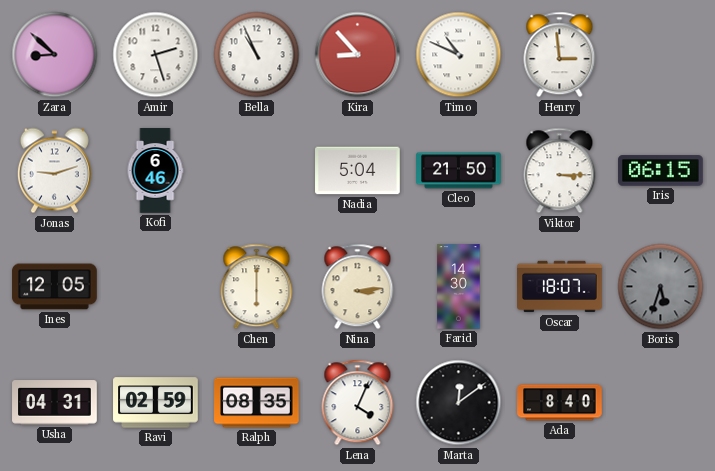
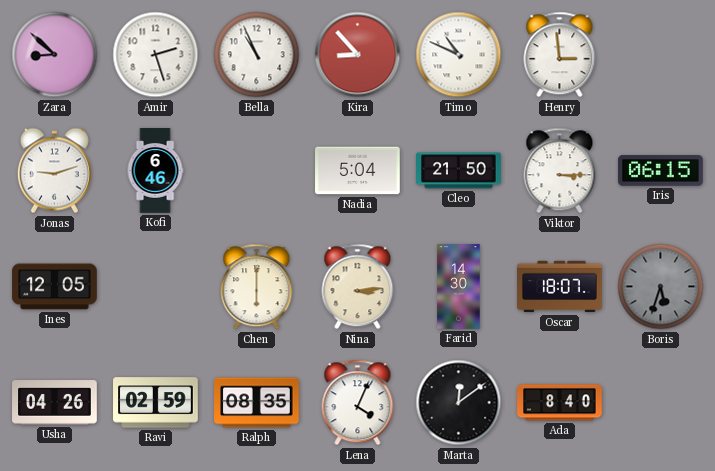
Usha: 04:31 -> 04:26 (55, 403)
